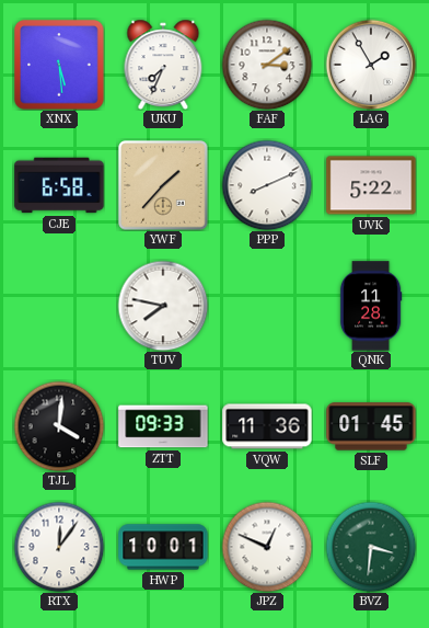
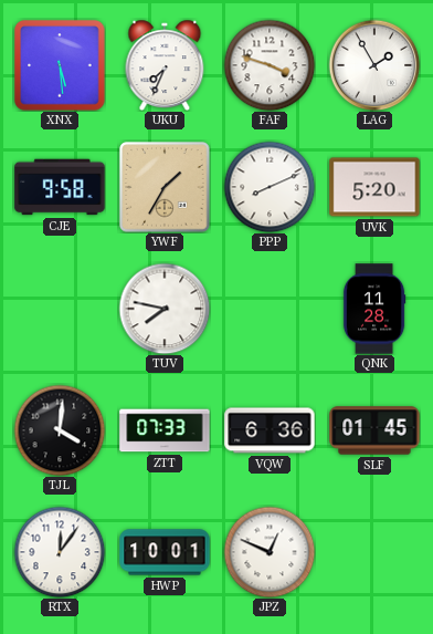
FAF: 3:09 -> 3:48 (270, 65)
CJE: 6:58 -> 9:58 (60, 187)
YWF: 1:37 -> 1:35 (165, 187)
UVK: 5:22 -> 5:20 (374, 187)
ZTT: 09:33 -> 07:33 (165, 430)
VQW: 11:36 -> 6:36 (270, 430)
BVZ: 3:31 -> none (371, 547)
